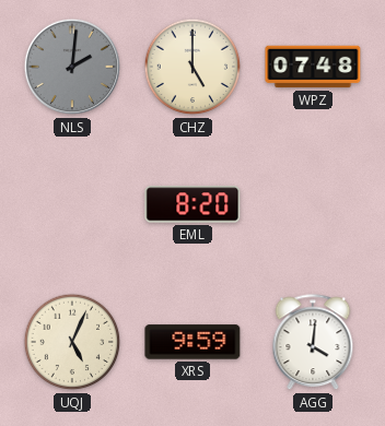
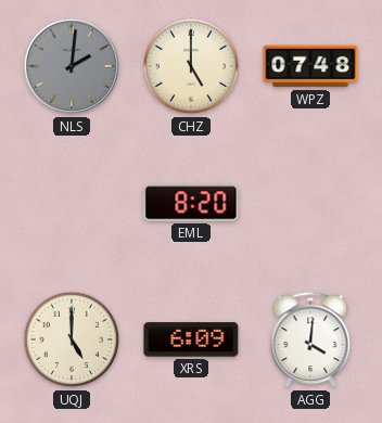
UQJ: 5:04 -> 5:00 (72, 339)
XRS: 9:59 -> 6:09 (191, 339)
